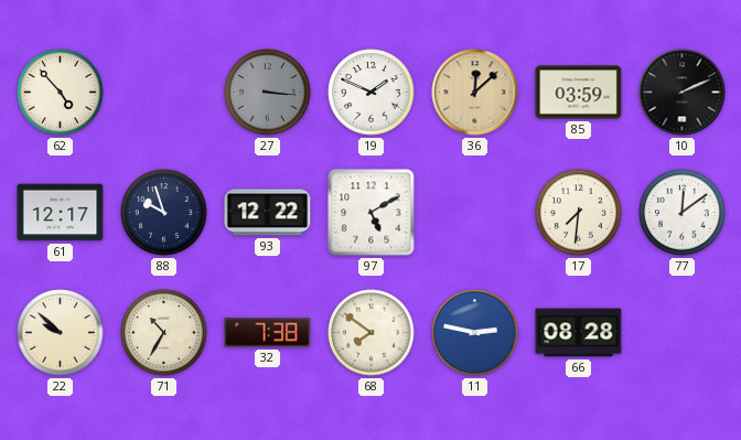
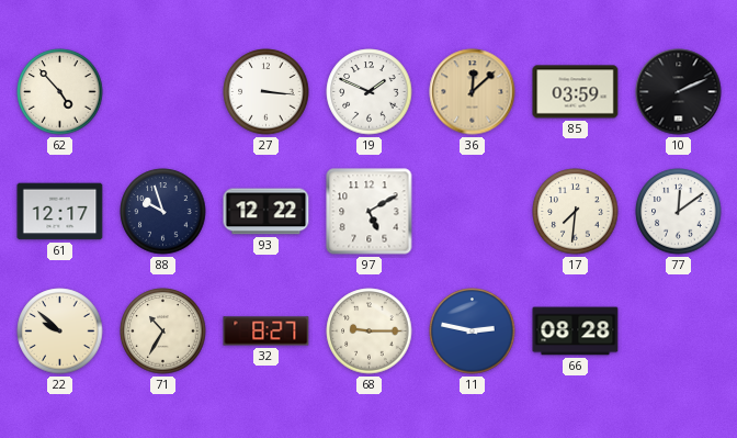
27 dial: grey -> white (267, 92)
32: 7:38 -> 8:27 (267, 332)
68: 7:51 -> 9:15 (370, 332)
